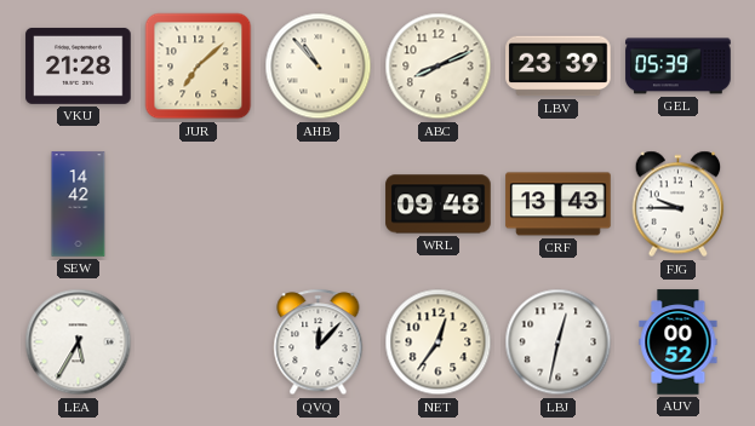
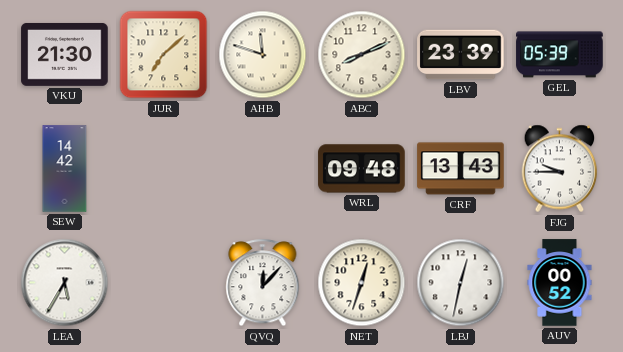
VKU: 21:28 -> 21:30 (65, 54)
AHB: 10:53 -> 11:48 (263, 55)
NET: 12:36 -> 12:33 (362, 283)
